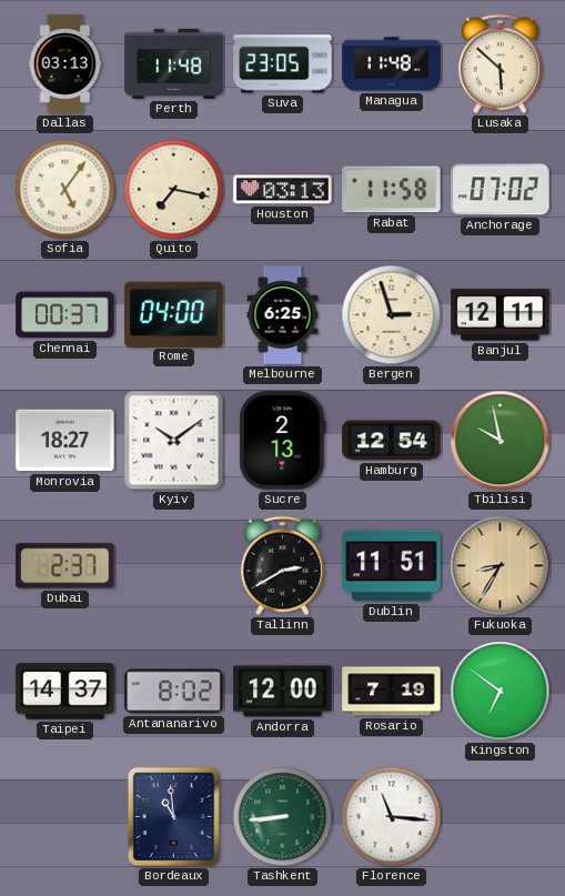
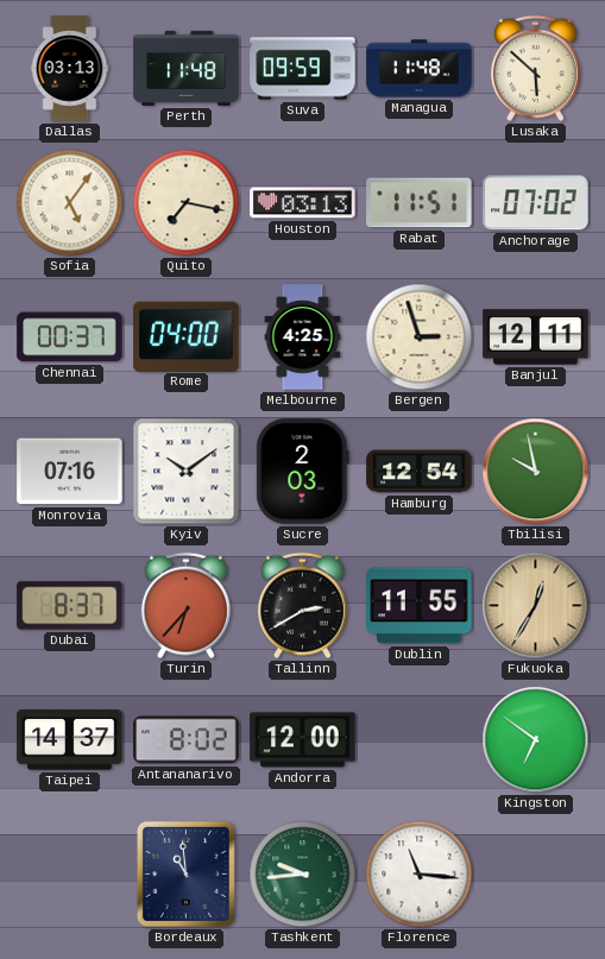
Suva: 23:05 -> 09:59 (303, 69)
Rabat: 11:58 -> 11:51 (420, 203)
Melbourne: 6:25 -> 4:25 (303, 337)
Monrovia: 18:27 -> 07:16 (70, 472)
Sucre: 2:13 -> 2:03 (303, 472)
Dubai: 2:37 -> 8:37 (70, 606)
Turin: none -> 6:37 (185, 606)
Dublin: 11:51 -> 11:55 (420, 606)
Fukuoka: 8:35 -> 12:35 (536, 606)
Rosario: 7:19 -> none (392, 692)
Tashkent: 8:44 -> 9:44 (303, 875)
